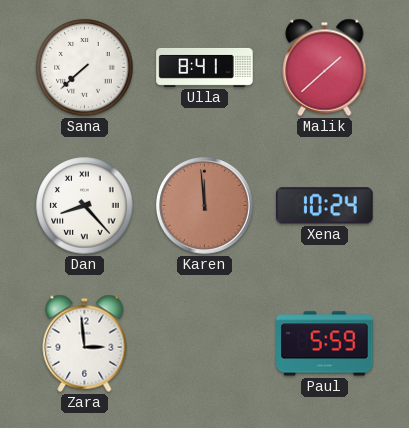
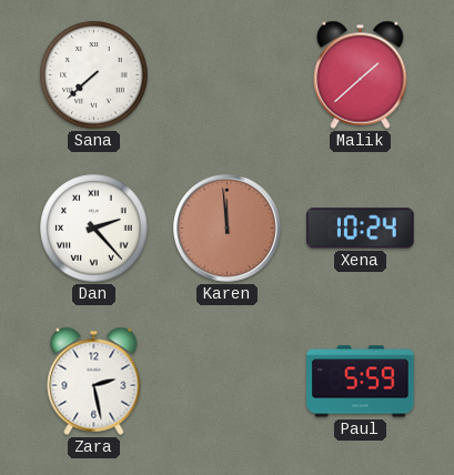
Ulla: 8:41 -> none (205, 67)
Dan: 8:23 -> 2:23 (94, 229)
Zara: 2:59 -> 2:28 (94, 381)
